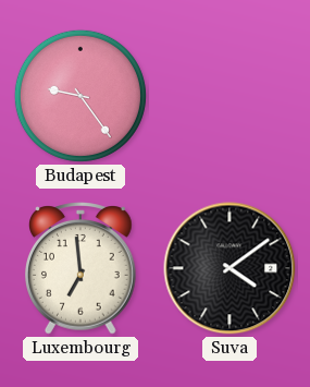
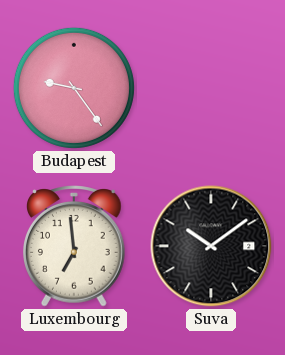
Suva: 4:09 -> 10:09 (211, 246)
